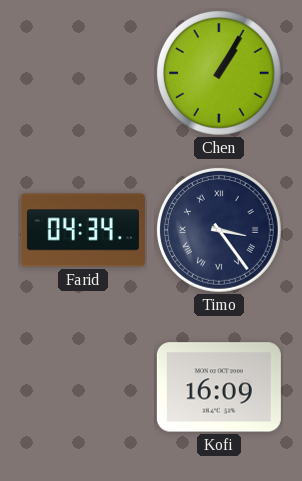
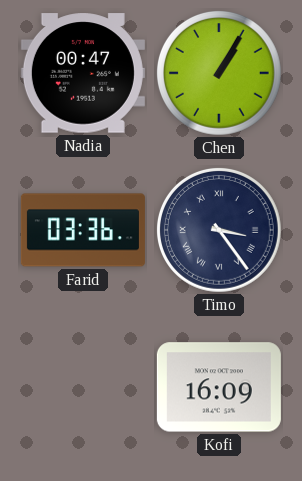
Nadia: none -> 00:47 (83, 73)
Farid: 04:34 -> 03:36 (83, 230)
